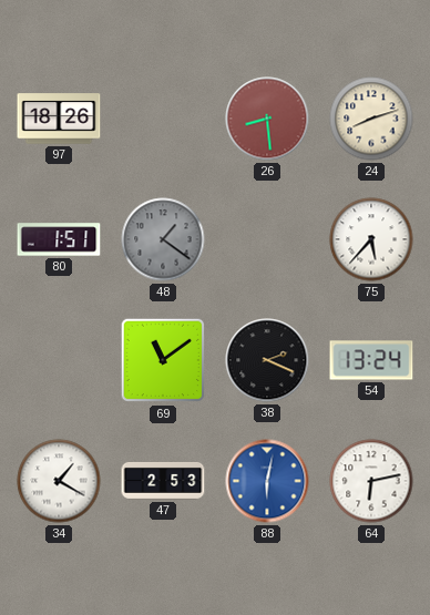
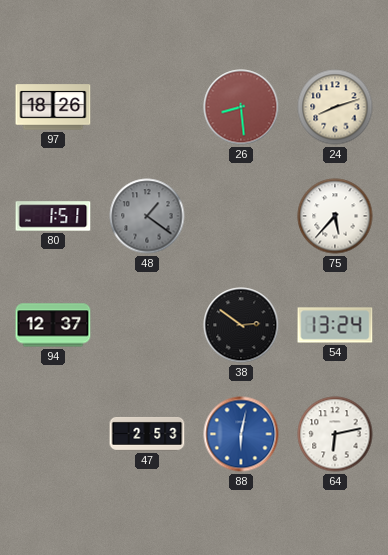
94: none -> 12:37 (53, 325)
69: 11:09 -> none (163, 360)
38: 2:19 -> 2:51 (241, 325)
34: 1:20 -> none (59, 481)
